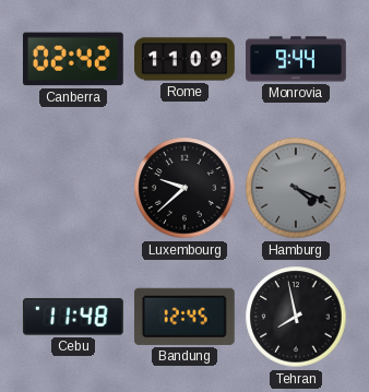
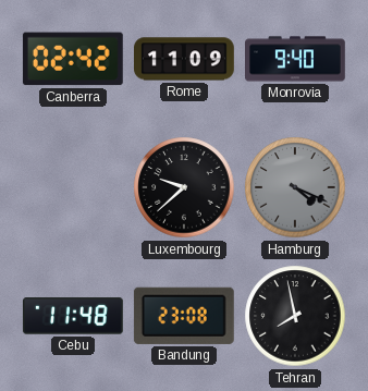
Monrovia: 9:44 -> 9:40 (296, 59)
Bandung: 12:45 -> 23:08 (184, 316)
